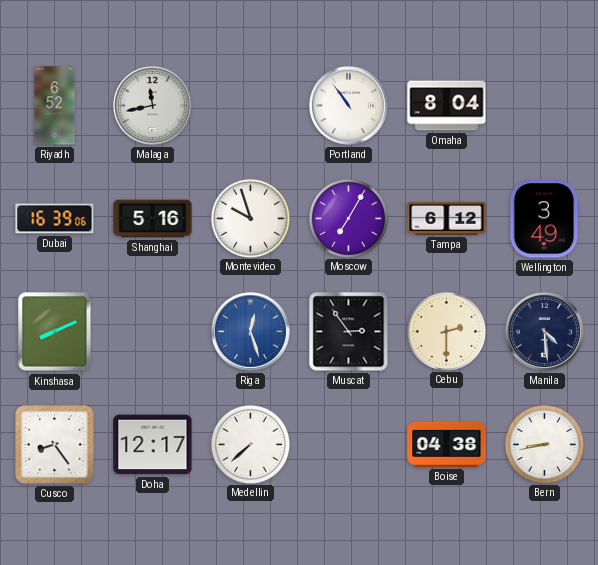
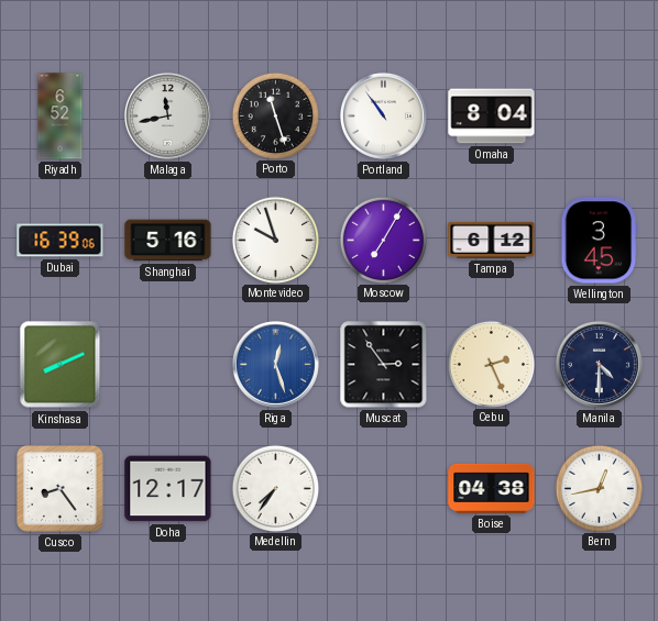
Porto: none -> 11:27 (275, 115)
Wellington: 3:49 -> 3:45 (600, 241)
Cebu: 2:30 -> 2:26 (491, 364)
Manila: 4:29 -> 4:30 (599, 364)
Medellin: 7:38 -> 7:36 (275, 488)
Bern: 8:43 -> 12:43 (599, 488)
